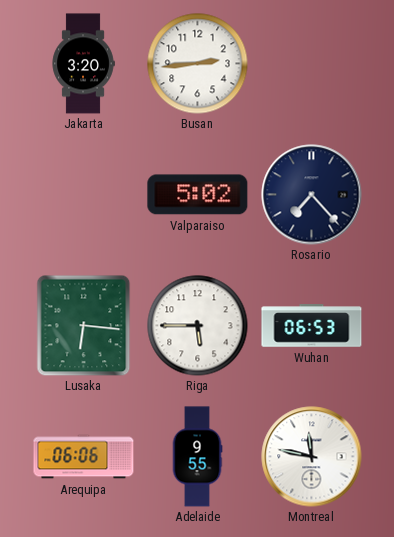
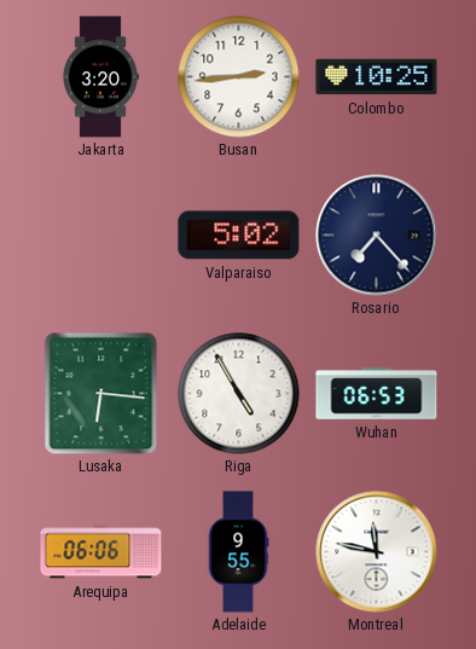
Colombo: none -> 10:25 (377, 77)
Riga: 5:45 -> 4:55 (239, 394)
